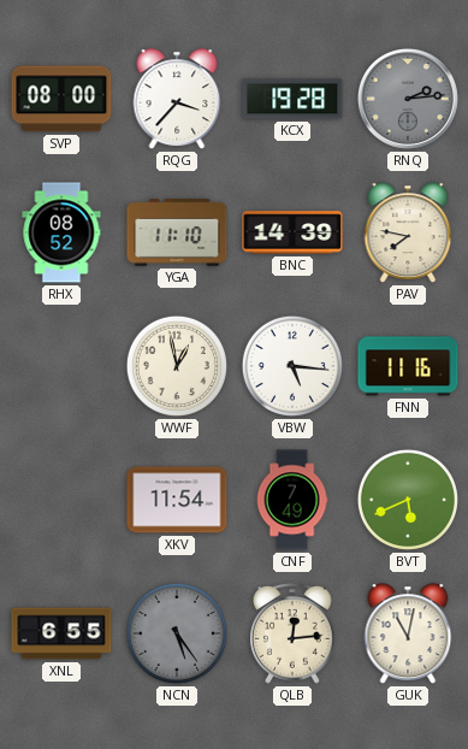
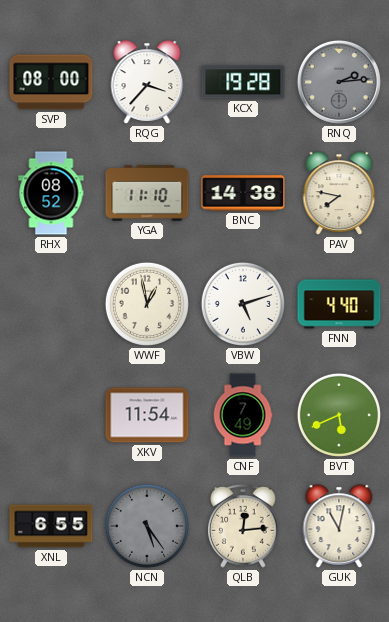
BNC: 14:39 -> 14:38 (243, 193)
VBW: 5:16 -> 5:12 (243, 304)
FNN: 11:16 -> 4:40 (339, 304)
